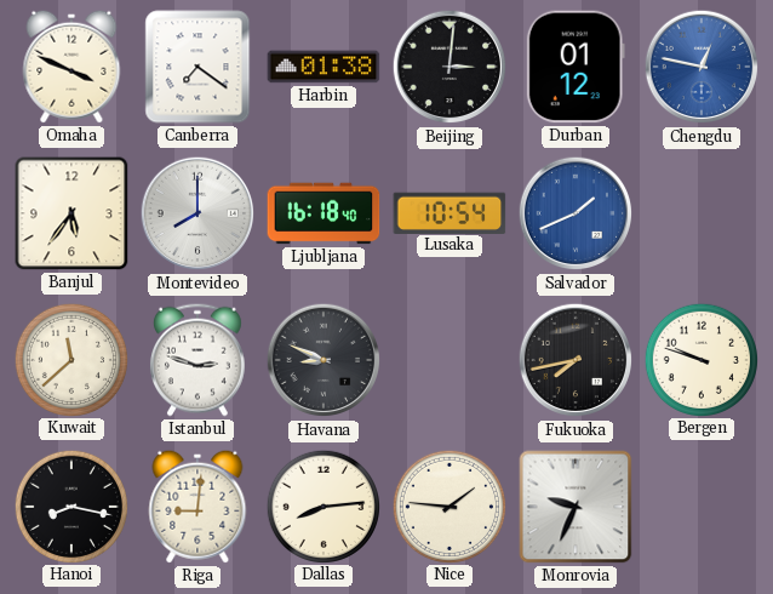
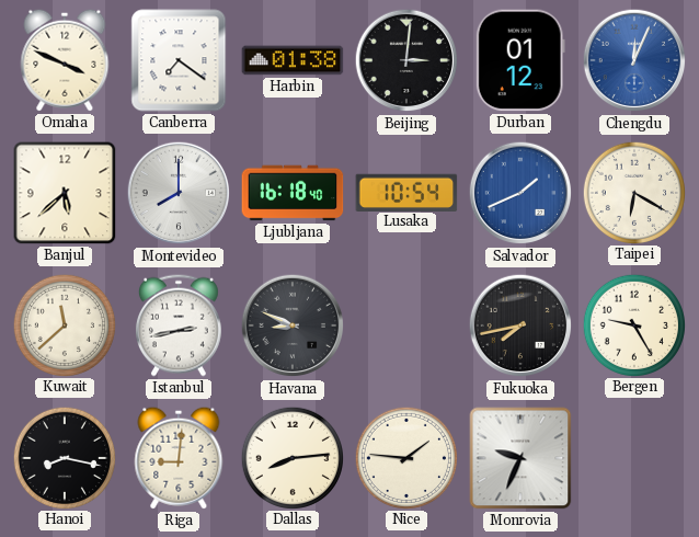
Chengdu: 12:47 -> 12:04 (634, 60)
Banjul: 5:36 -> 5:38 (65, 193)
Taipei: none -> 6:20 (633, 192)
Istanbul: 2:48 -> 2:43 (179, 325)
Bergen: 9:48 -> 9:25 (633, 324)
